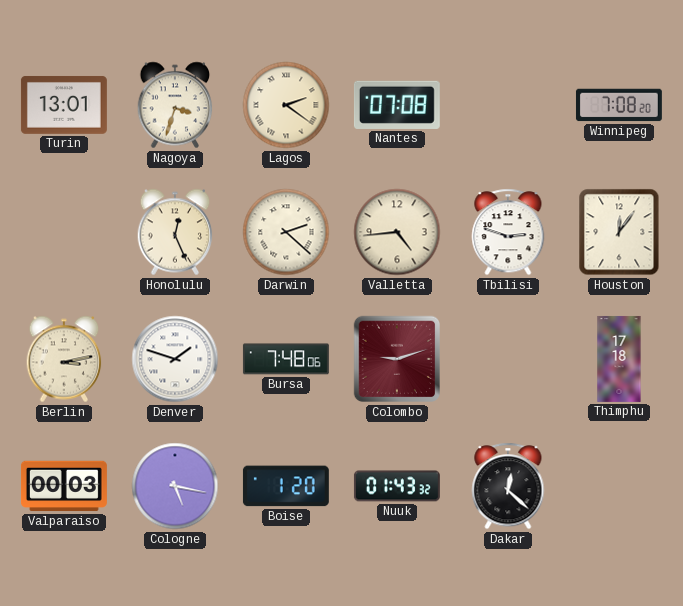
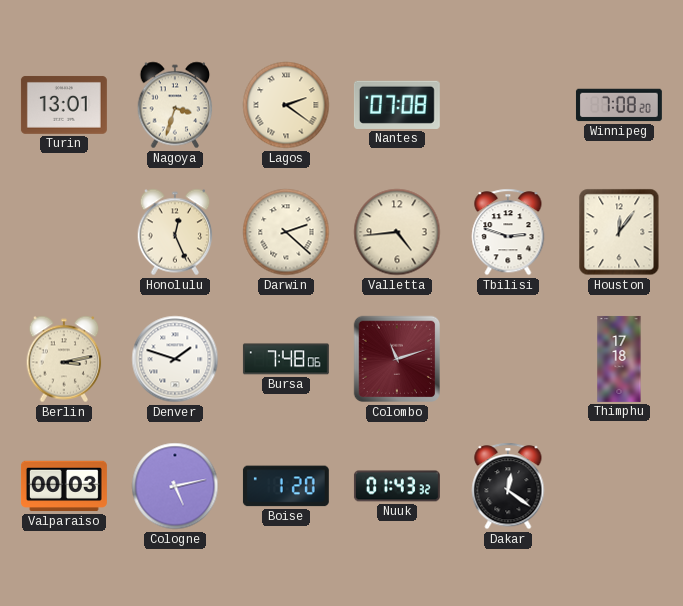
Colombo: 9:12 -> 11:12 (397, 359)
Cologne: 5:17 -> 5:13 (175, 486)
Dakar: 12:22 -> 12:21 (508, 486)
